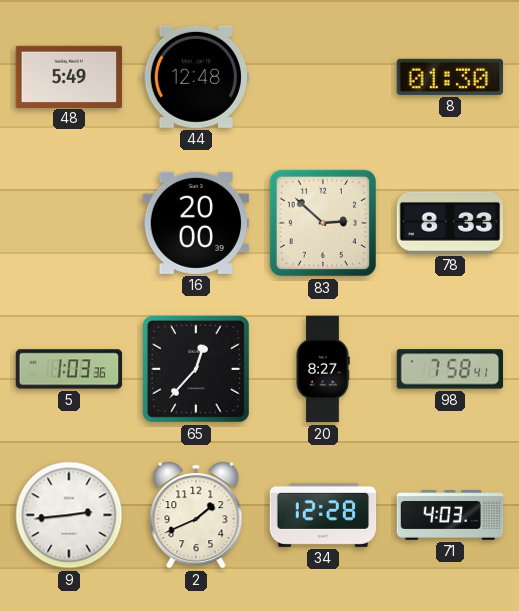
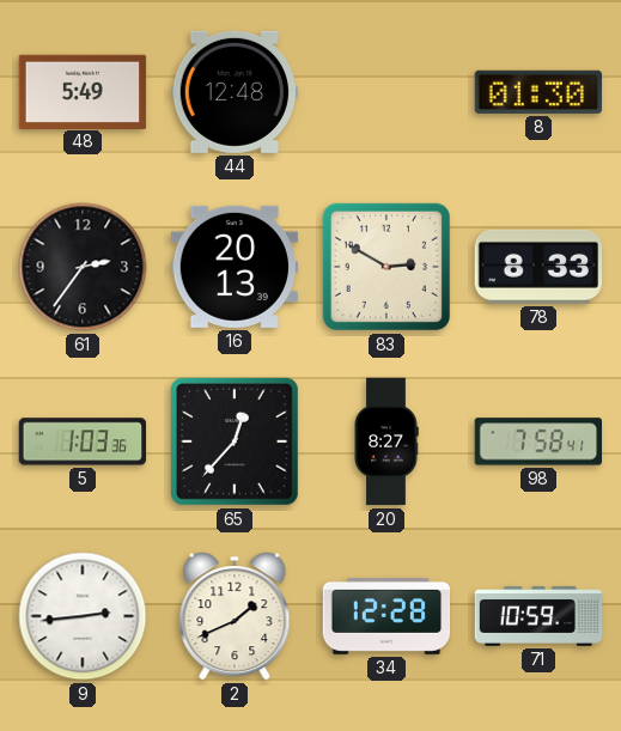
61: none -> 2:36 (83, 267)
16: 20:00 -> 20:13 (233, 267)
83: 2:52 -> 2:50 (386, 267)
71: 4:03 -> 10:59 (538, 616)
